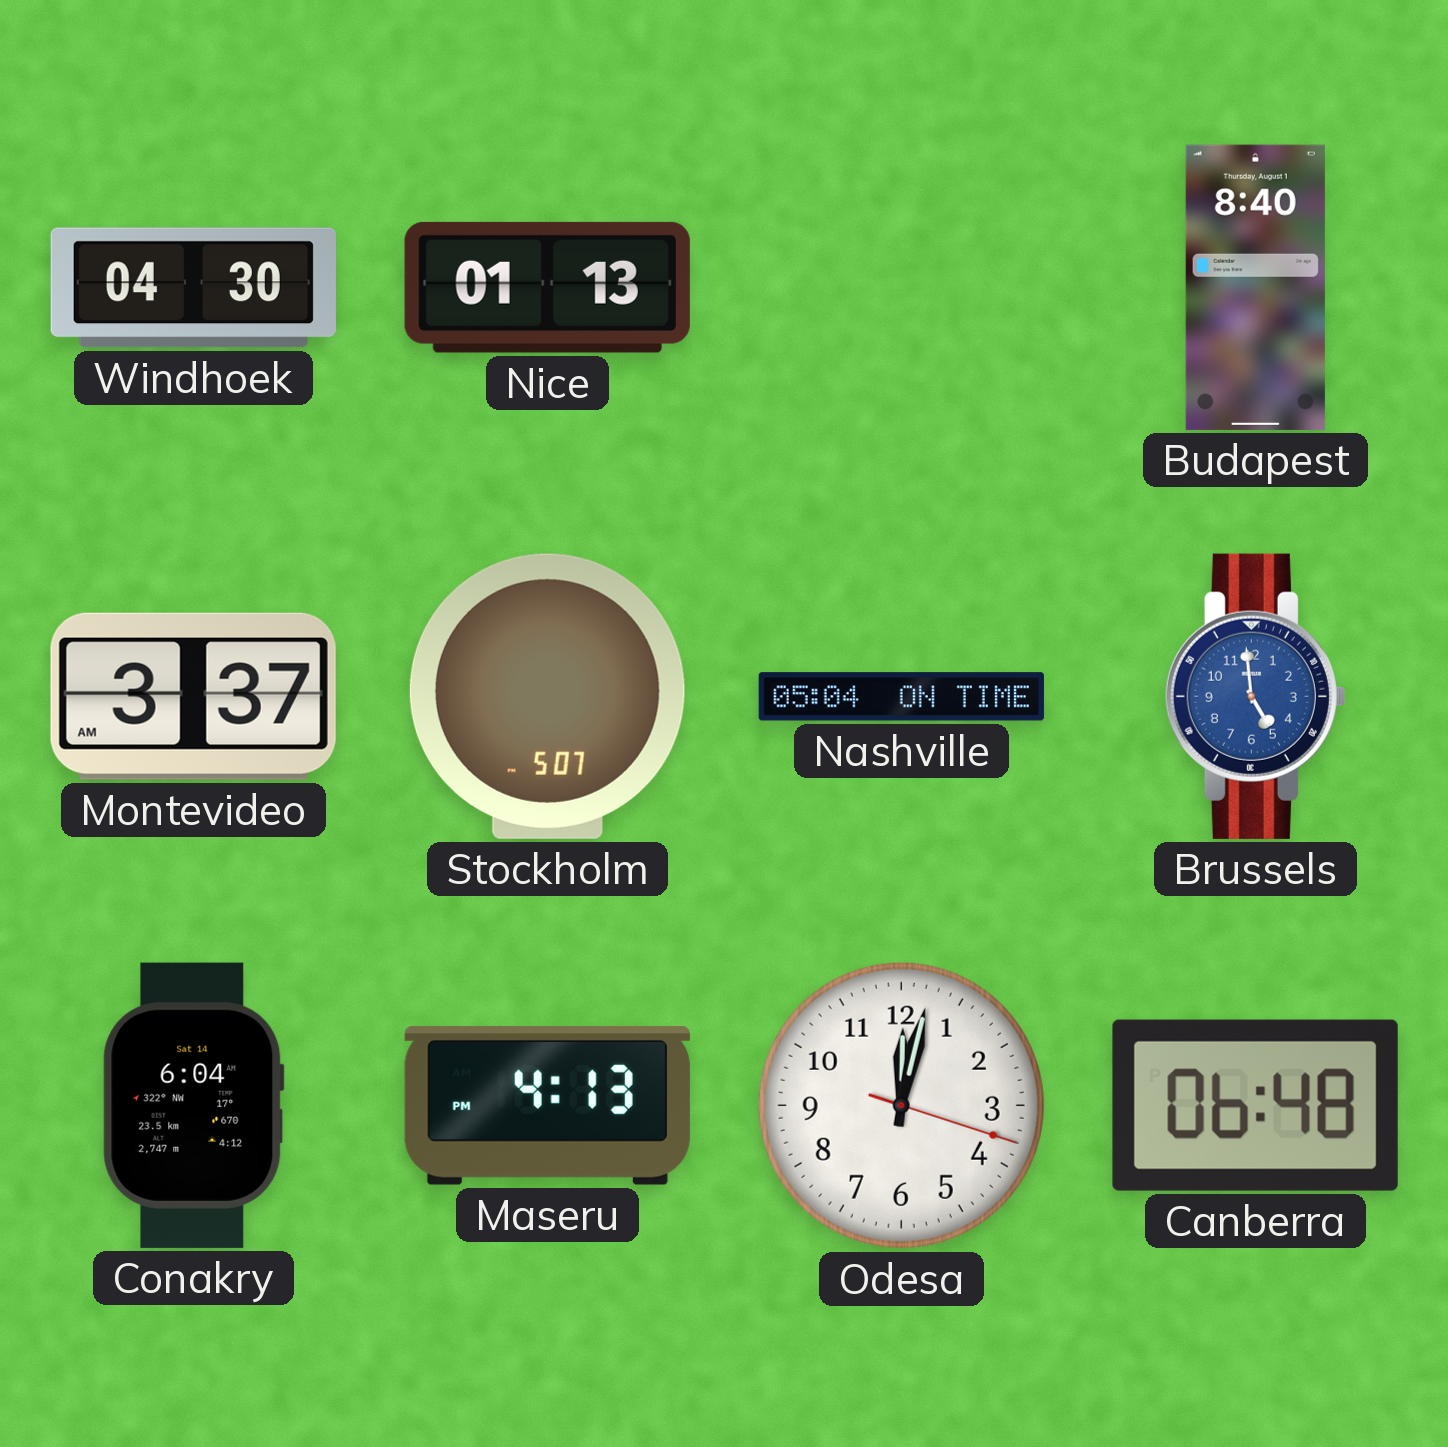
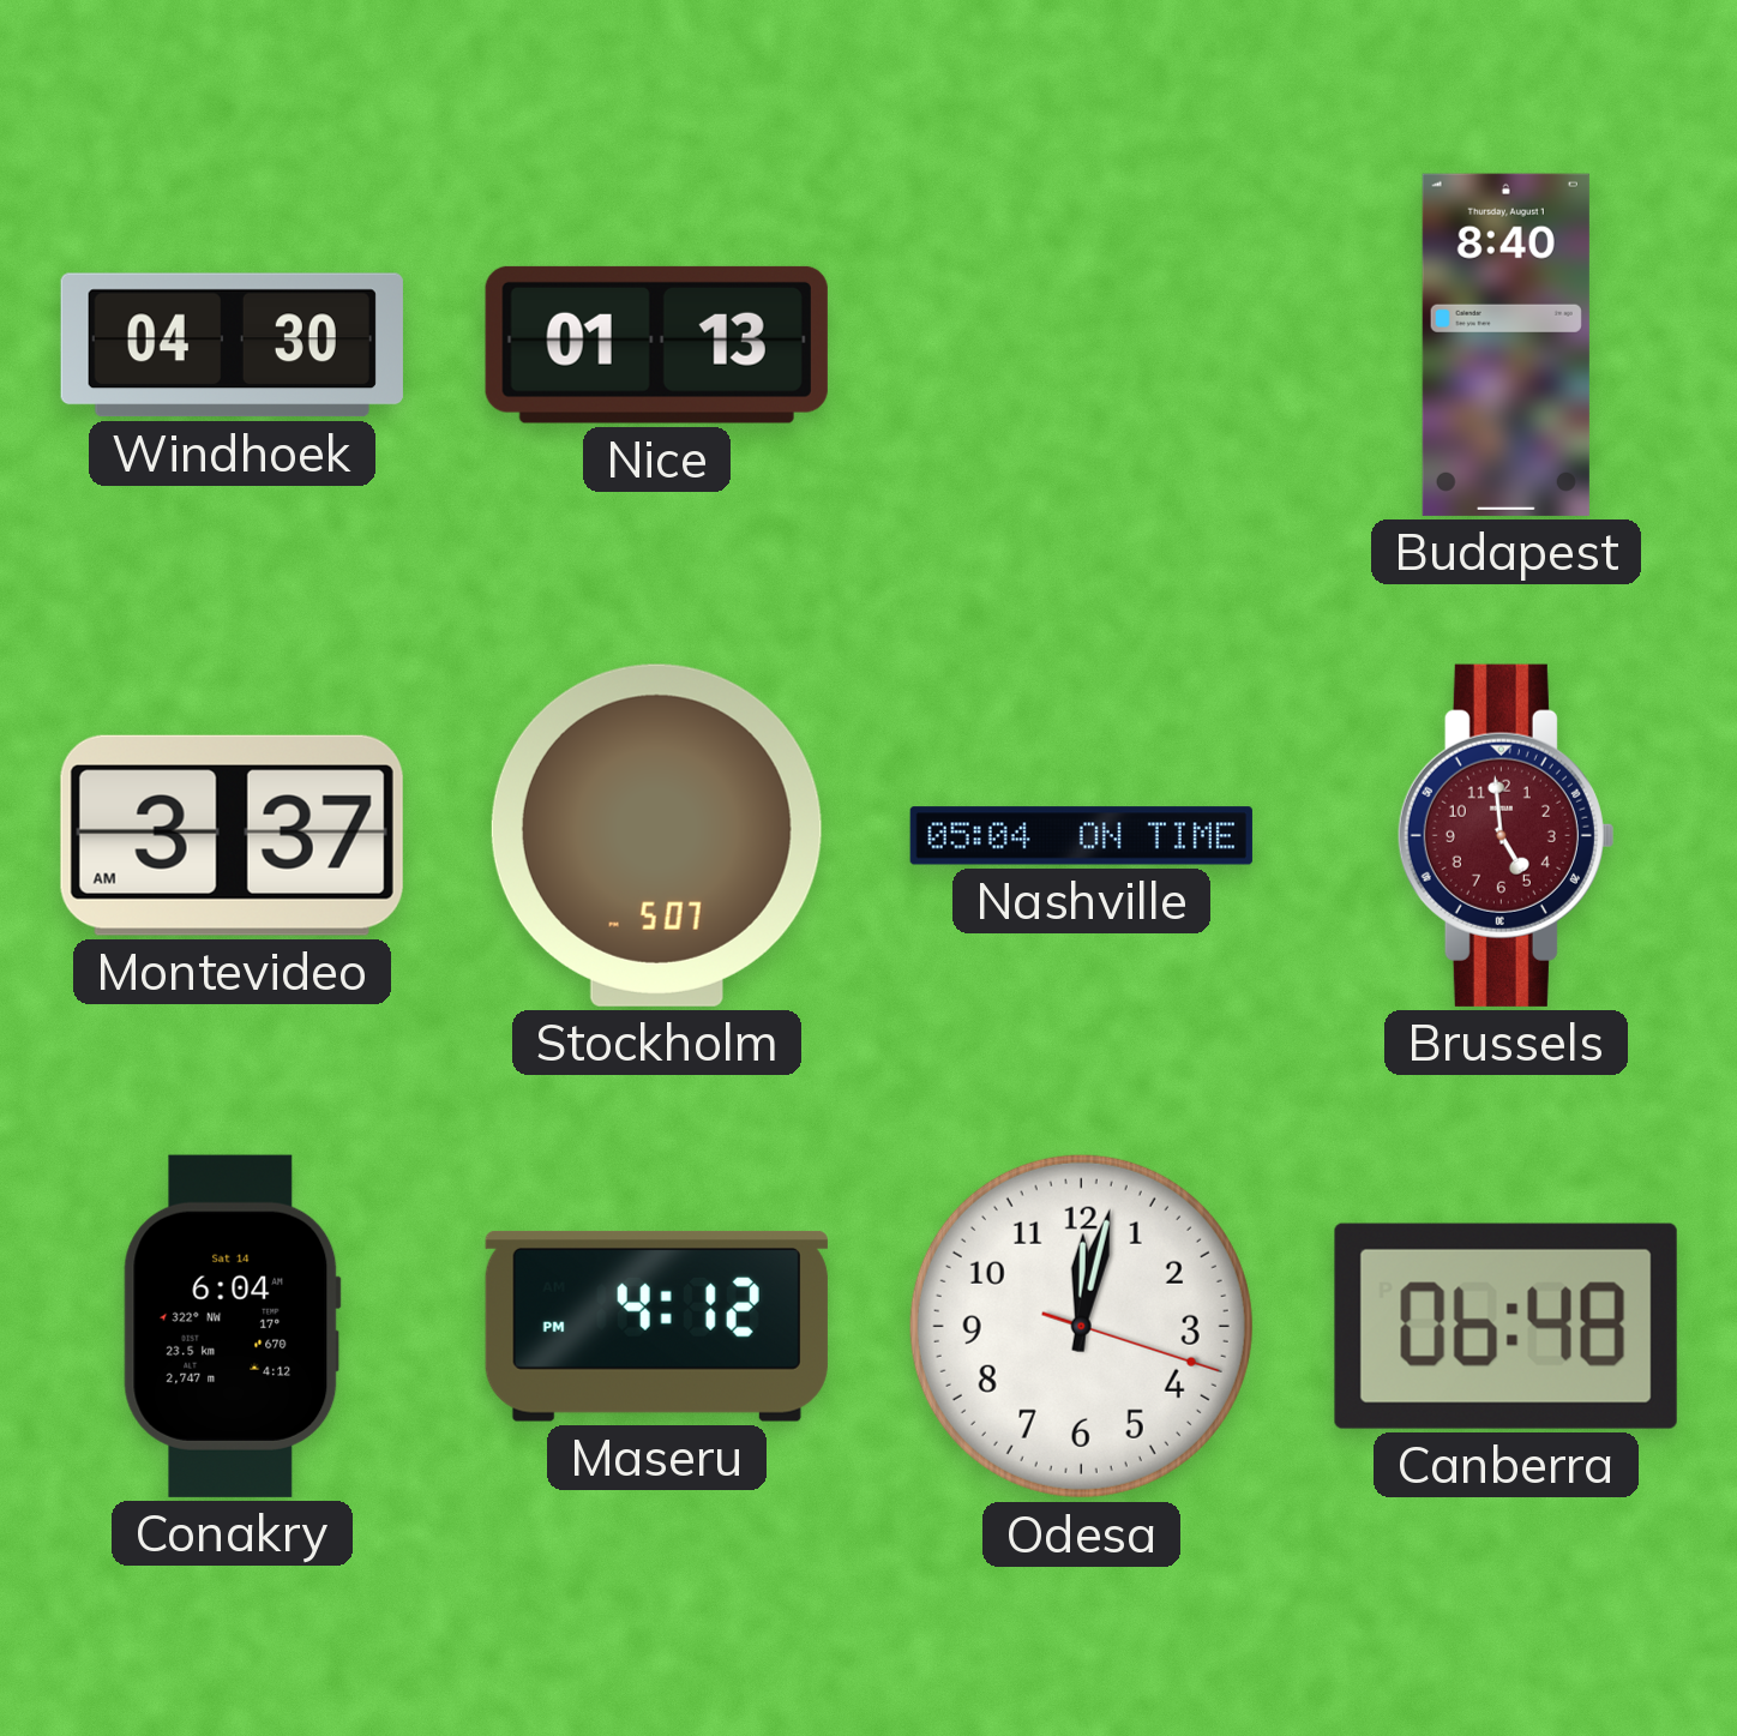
Brussels dial: blue -> burgundy (1505, 835)
Maseru: 4:13 -> 4:12 (656, 1326)
